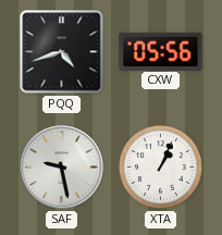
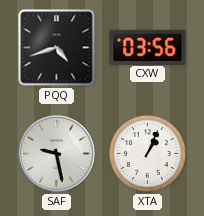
CXW: 05:56 -> 03:56 (148, 47)
